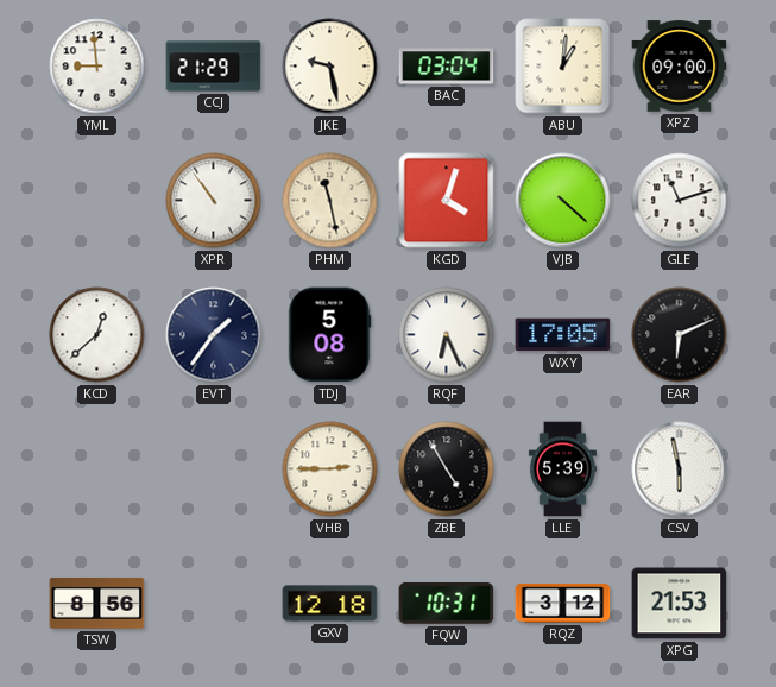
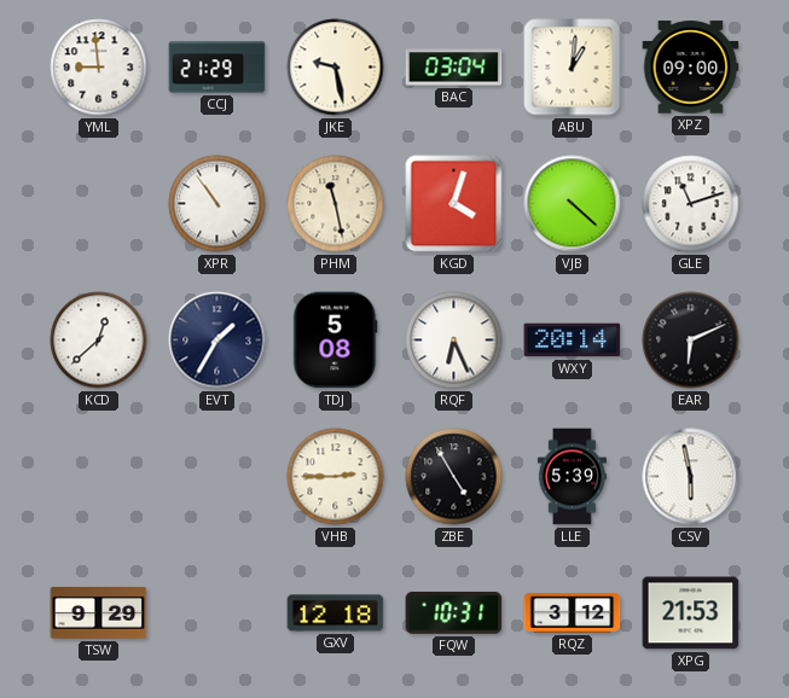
EVT: 1:36 -> 1:35 (217, 341)
WXY: 17:05 -> 20:14 (573, 341)
TSW: 8:56 -> 9:29 (99, 612)
